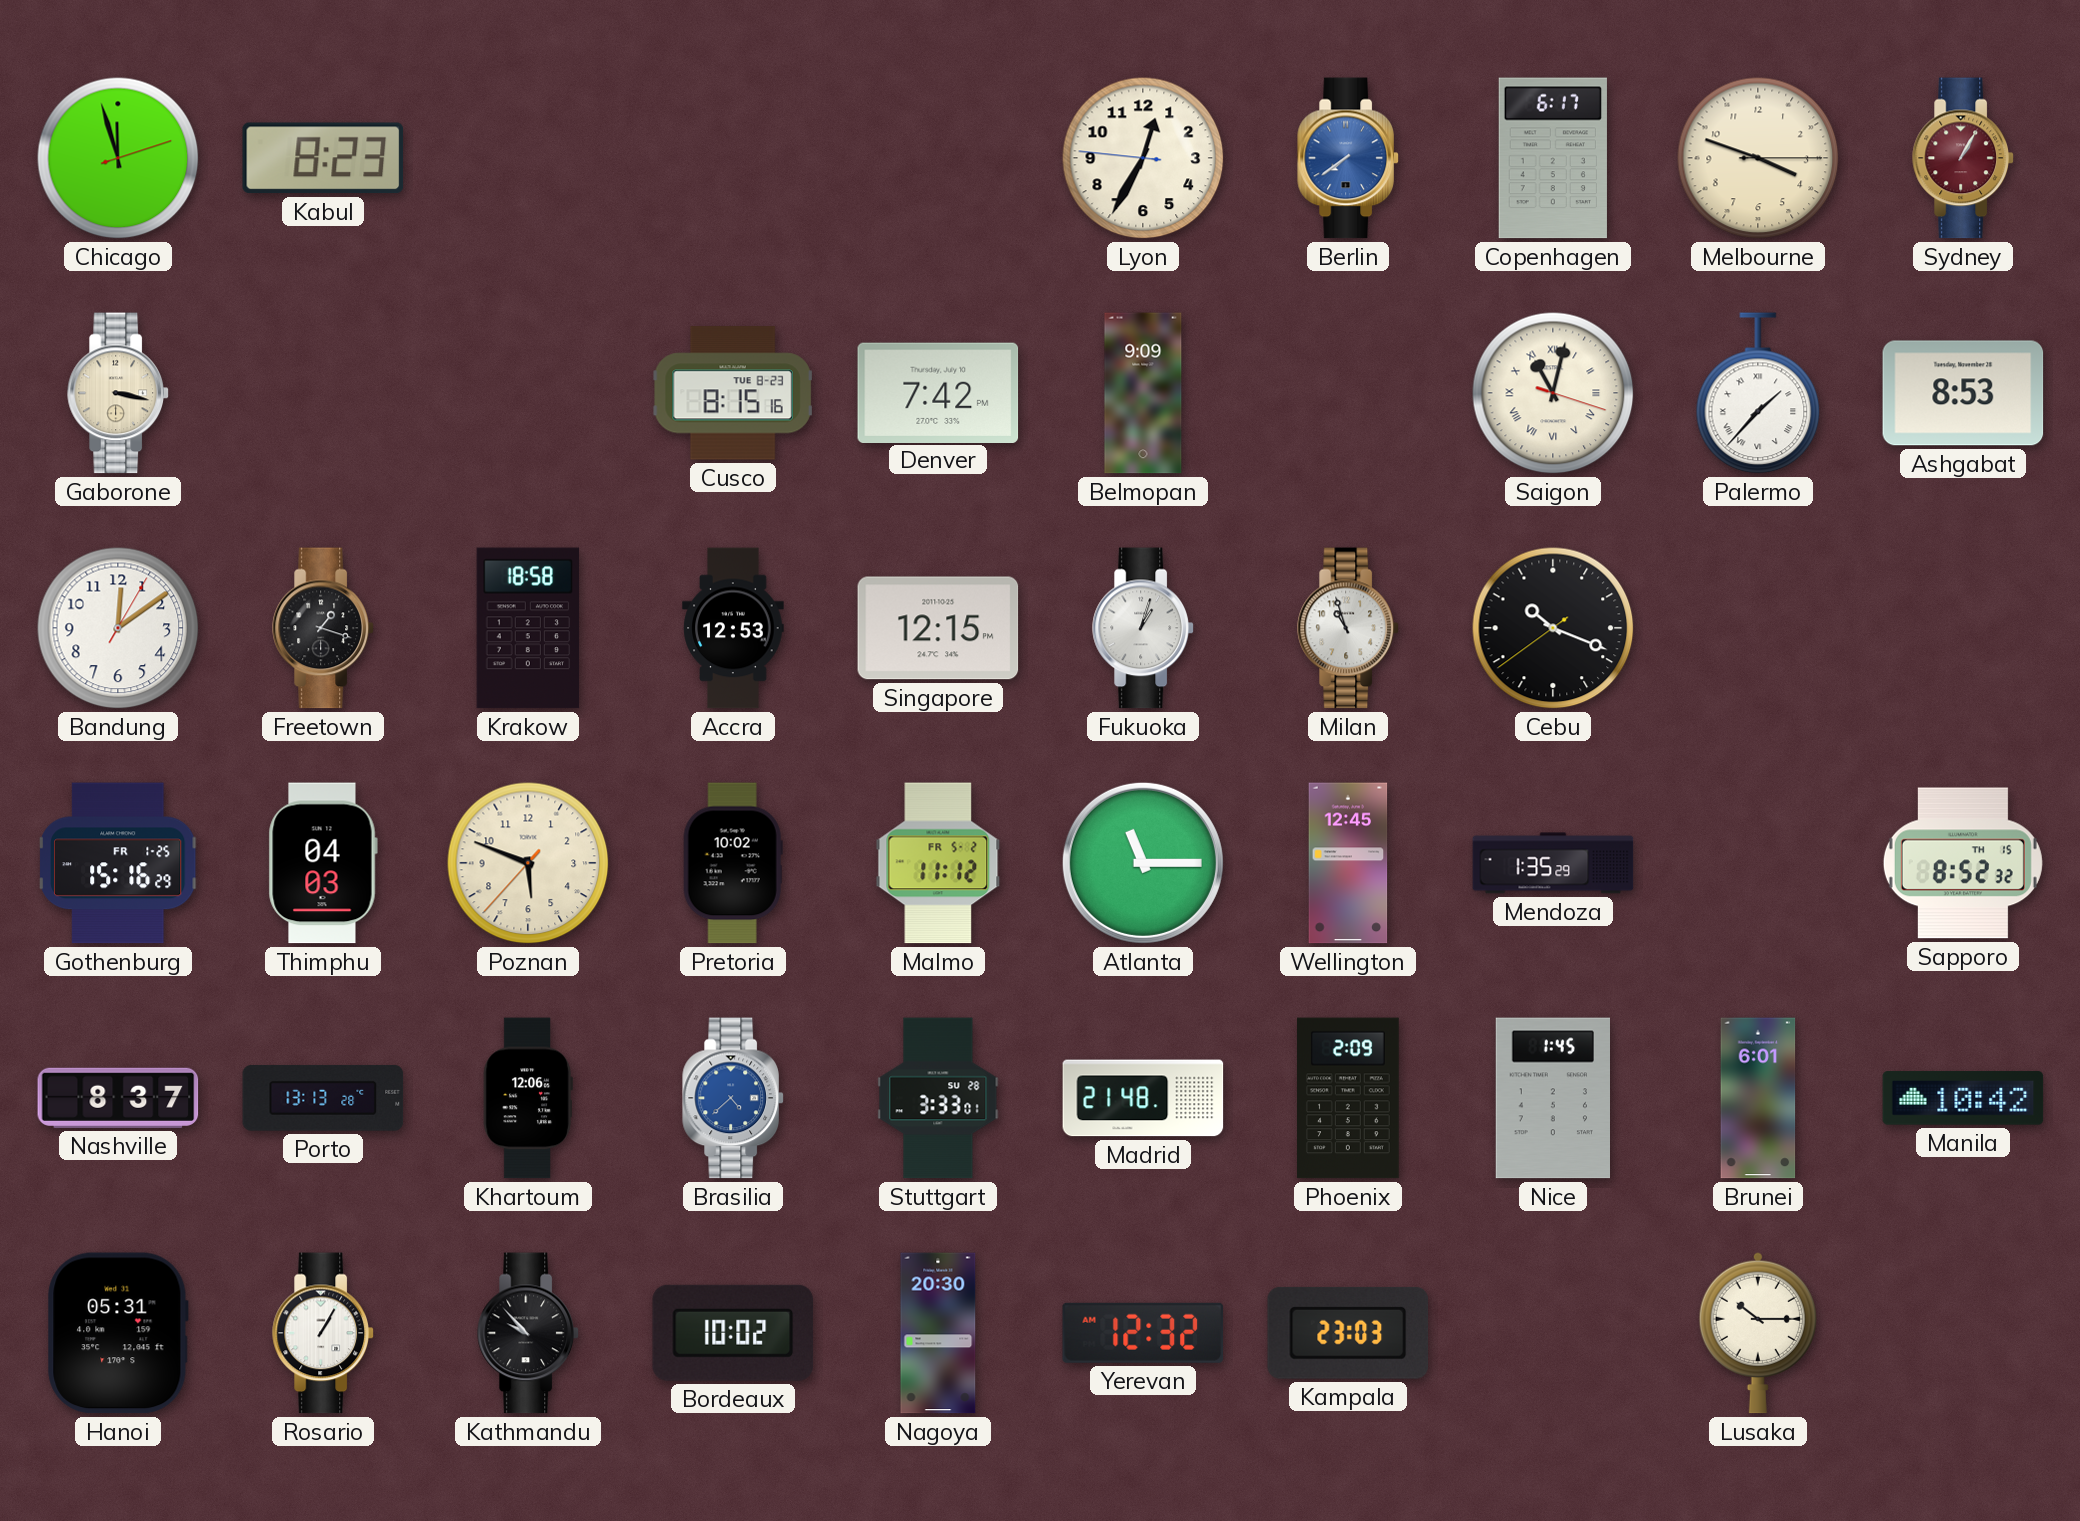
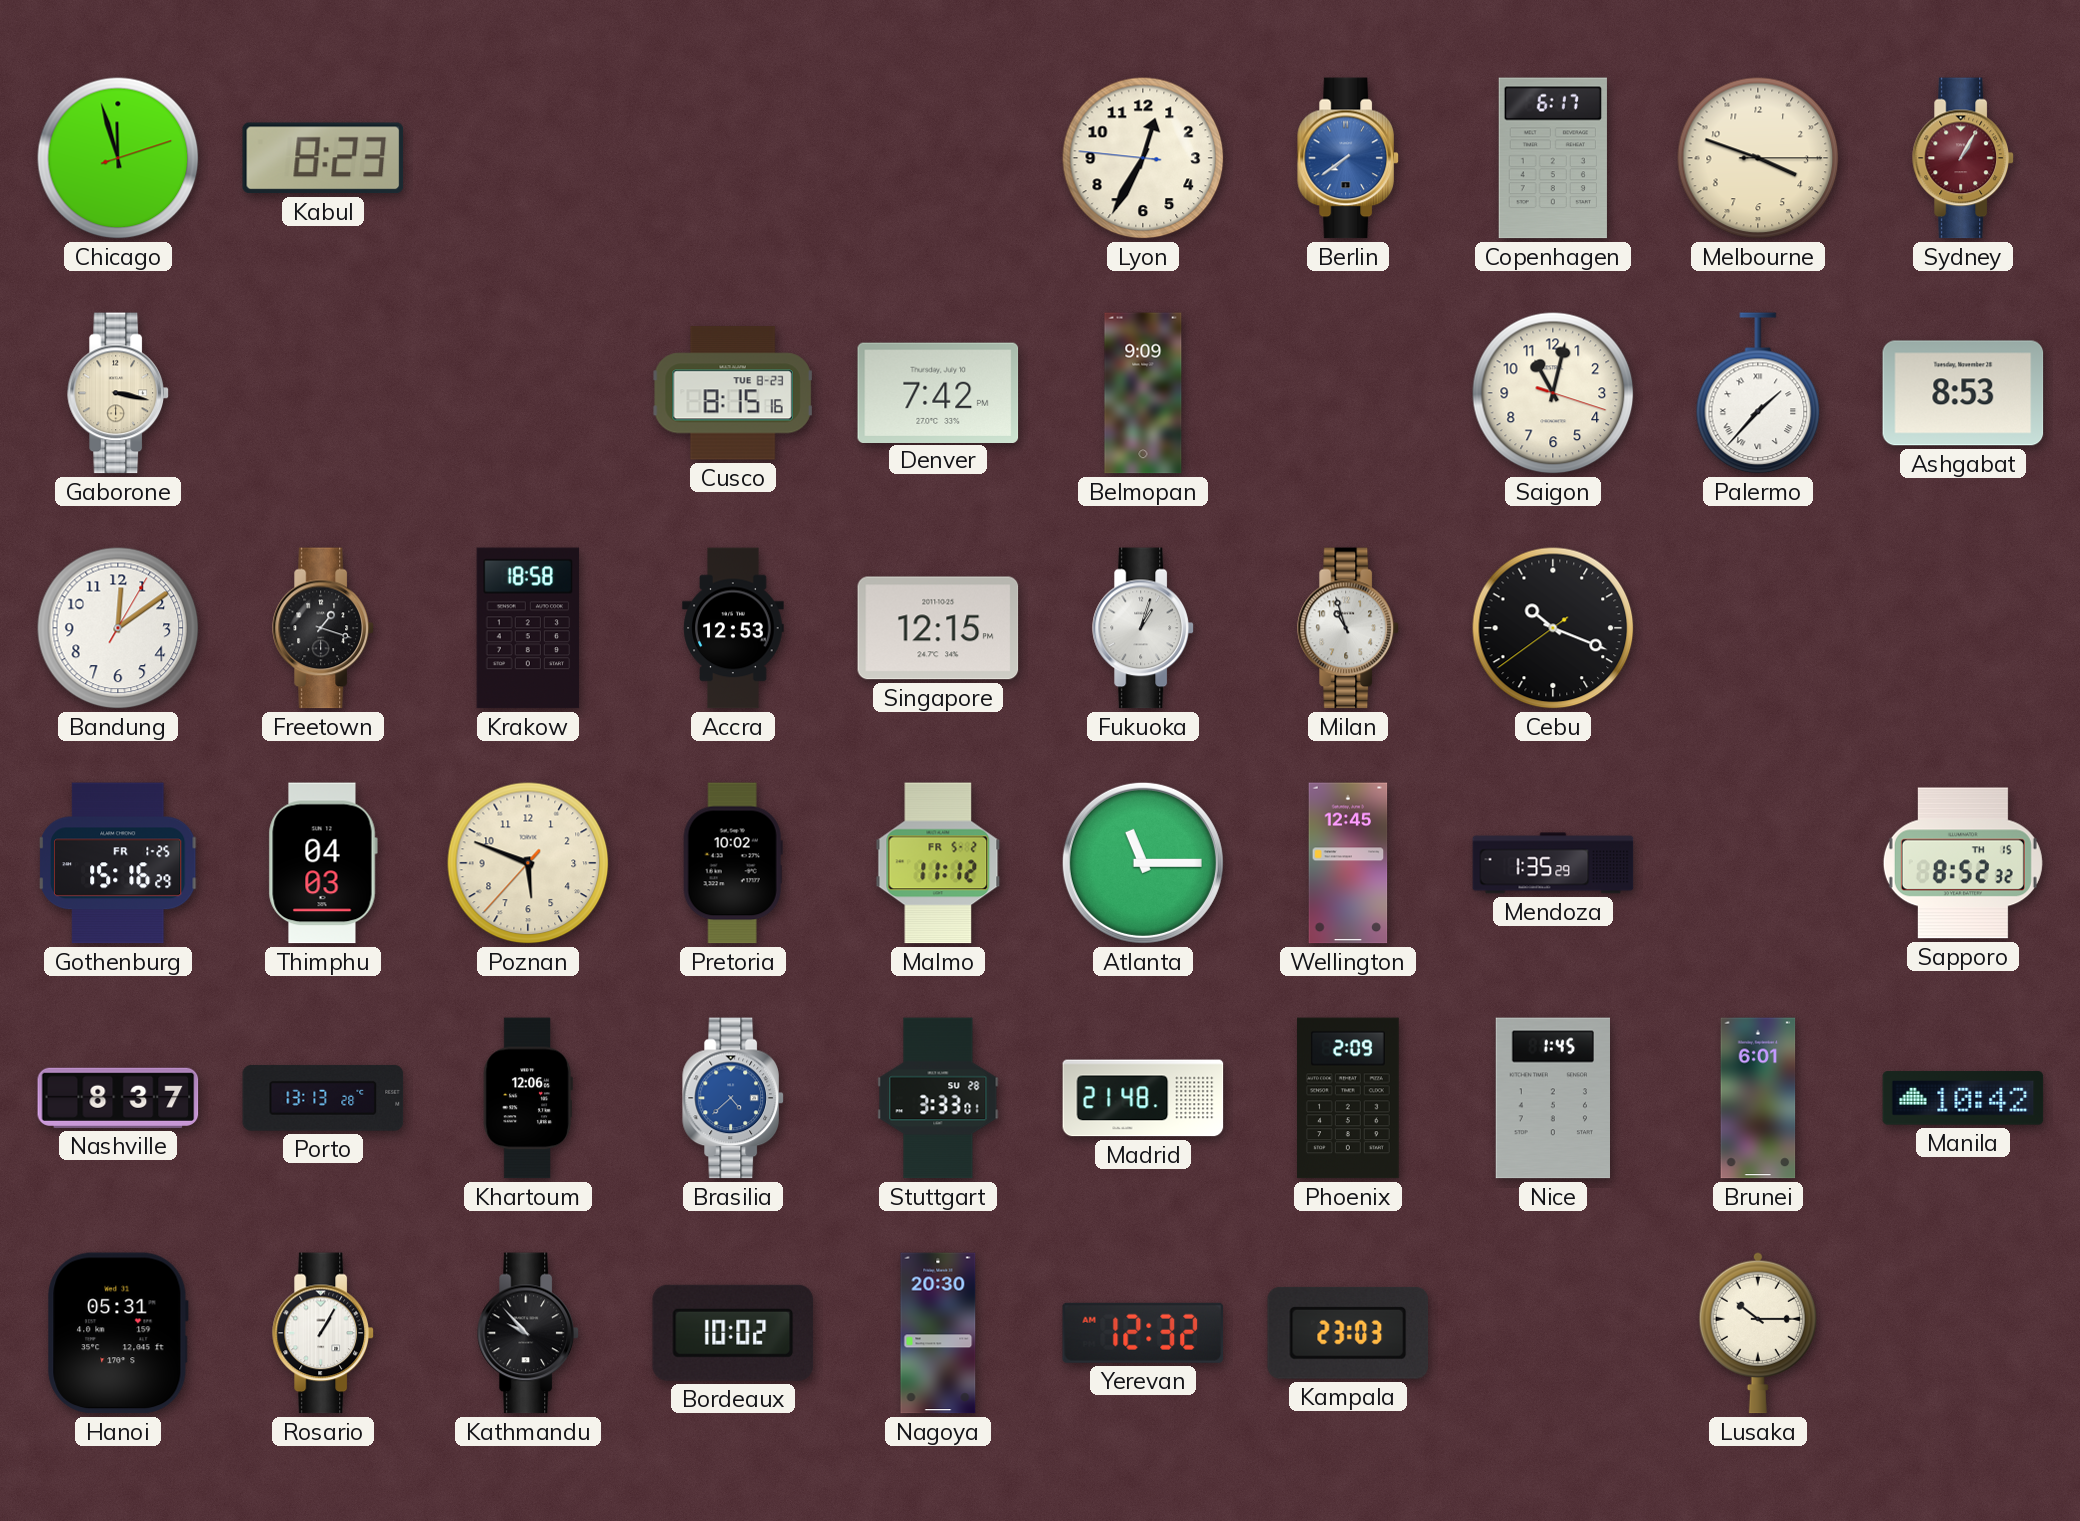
Saigon numerals: Roman -> Arabic (1553, 393)
